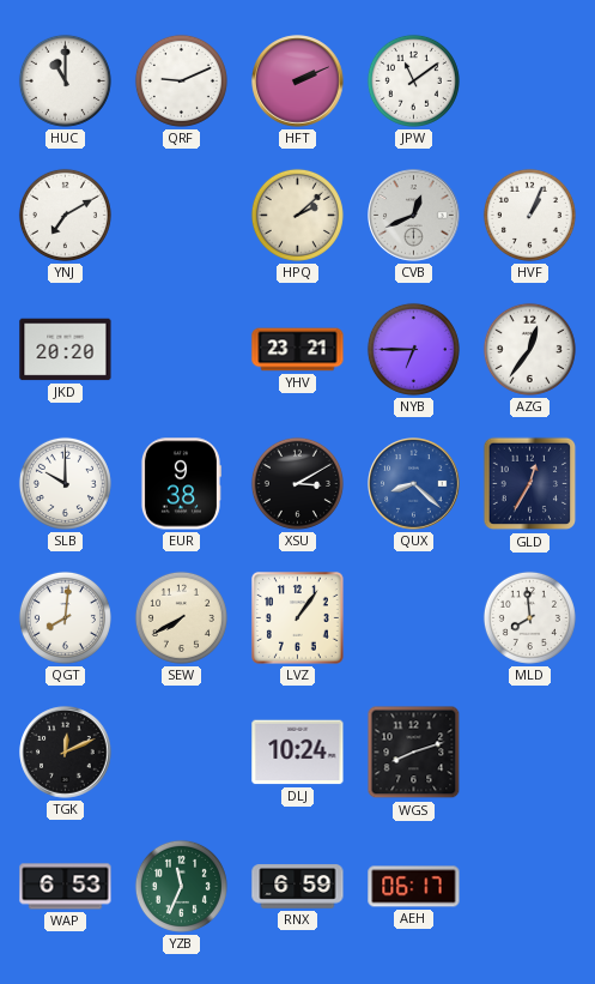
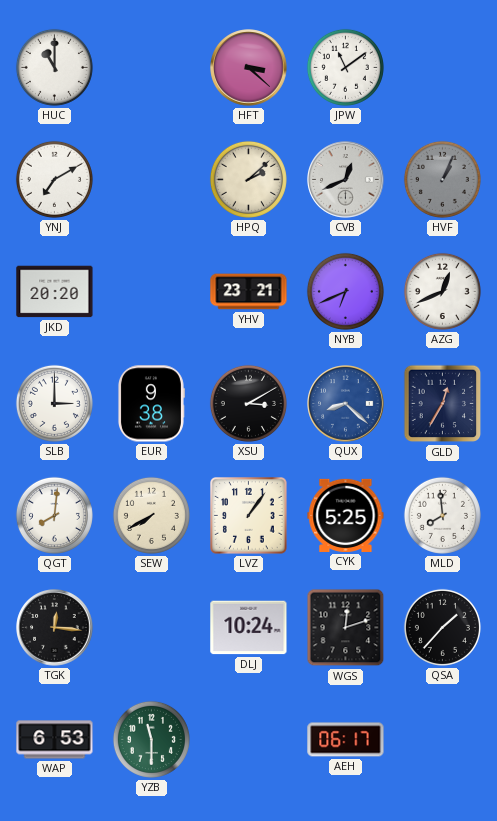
QRF: 9:11 -> none (181, 80)
HFT: 2:11 -> 3:22 (249, 68)
HVF dial: white -> grey (442, 179)
NYB: 6:45 -> 6:41 (345, 291)
AZG: 12:36 -> 12:41 (442, 291)
SLB: 10:00 -> 3:00 (54, 403)
CYK: none -> 5:25 (346, 515)
TGK: 12:11 -> 12:16 (55, 628)
WGS: 8:12 -> 12:12 (346, 628)
QSA: none -> 1:37 (442, 627)
YZB: 11:34 -> 11:30 (151, 739)
RNX: 6:59 -> none (298, 887)
